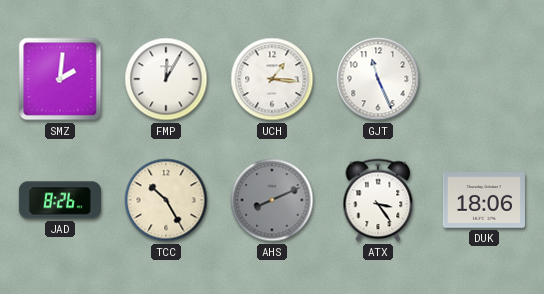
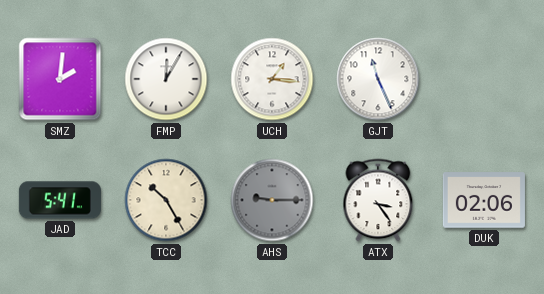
JAD: 8:26 -> 5:41 (60, 200)
AHS: 8:11 -> 9:15 (272, 200)
DUK: 18:06 -> 02:06 (484, 200)
